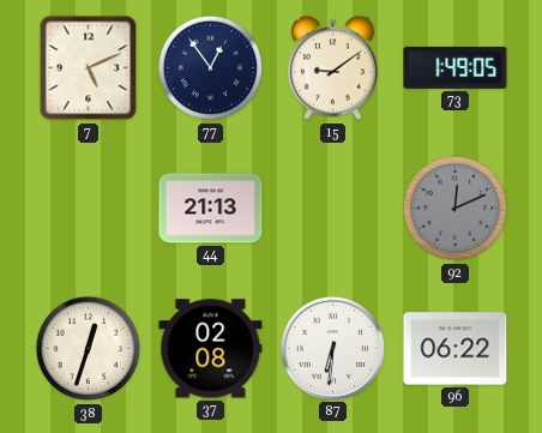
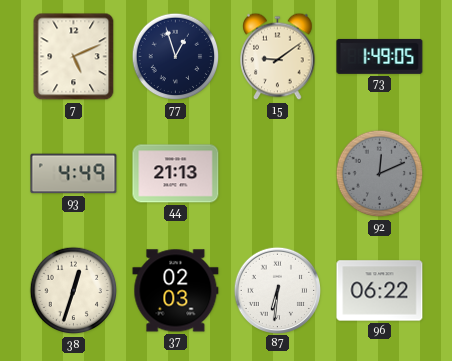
77: 12:54 -> 12:57 (176, 57)
93: none -> 4:49 (74, 174)
37: 02:08 -> 02:03 (176, 291)
